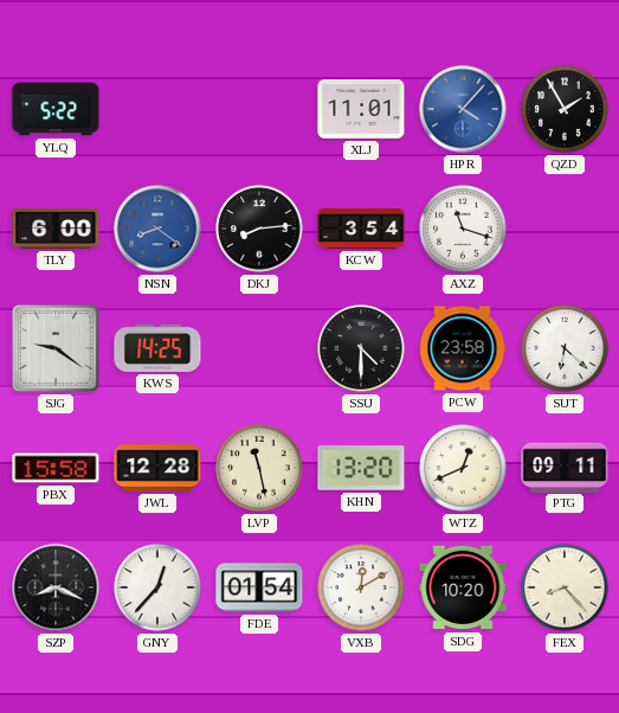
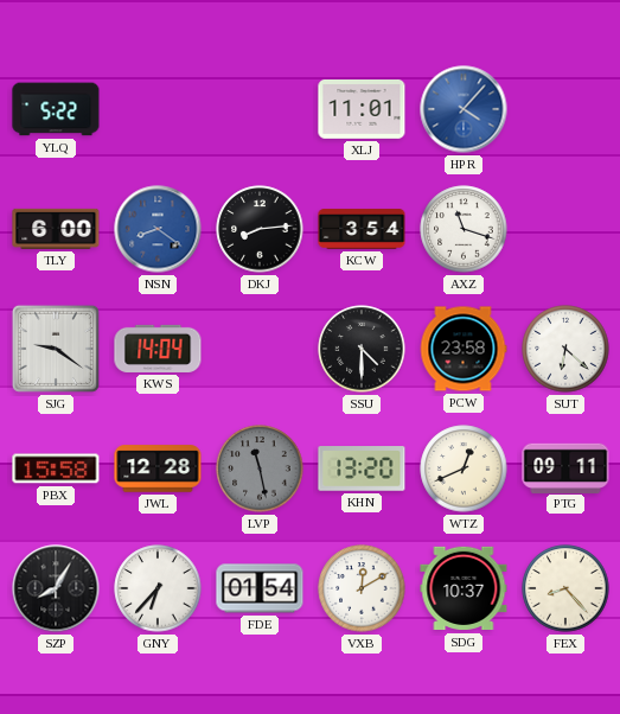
QZD: 1:55 -> none (565, 109)
KWS: 14:25 -> 14:04 (158, 349)
LVP dial: cream -> grey (260, 468)
SZP: 8:19 -> 8:05 (56, 588)
GNY: 12:37 -> 6:37 (158, 588)
SDG: 10:20 -> 10:37 (464, 588)
